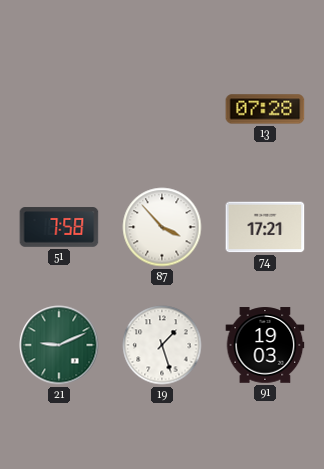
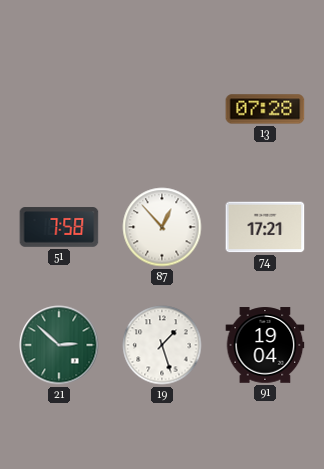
87: 3:53 -> 12:53 (162, 227)
21: 9:11 -> 2:52 (59, 345)
91: 19:03 -> 19:04 (265, 345)
